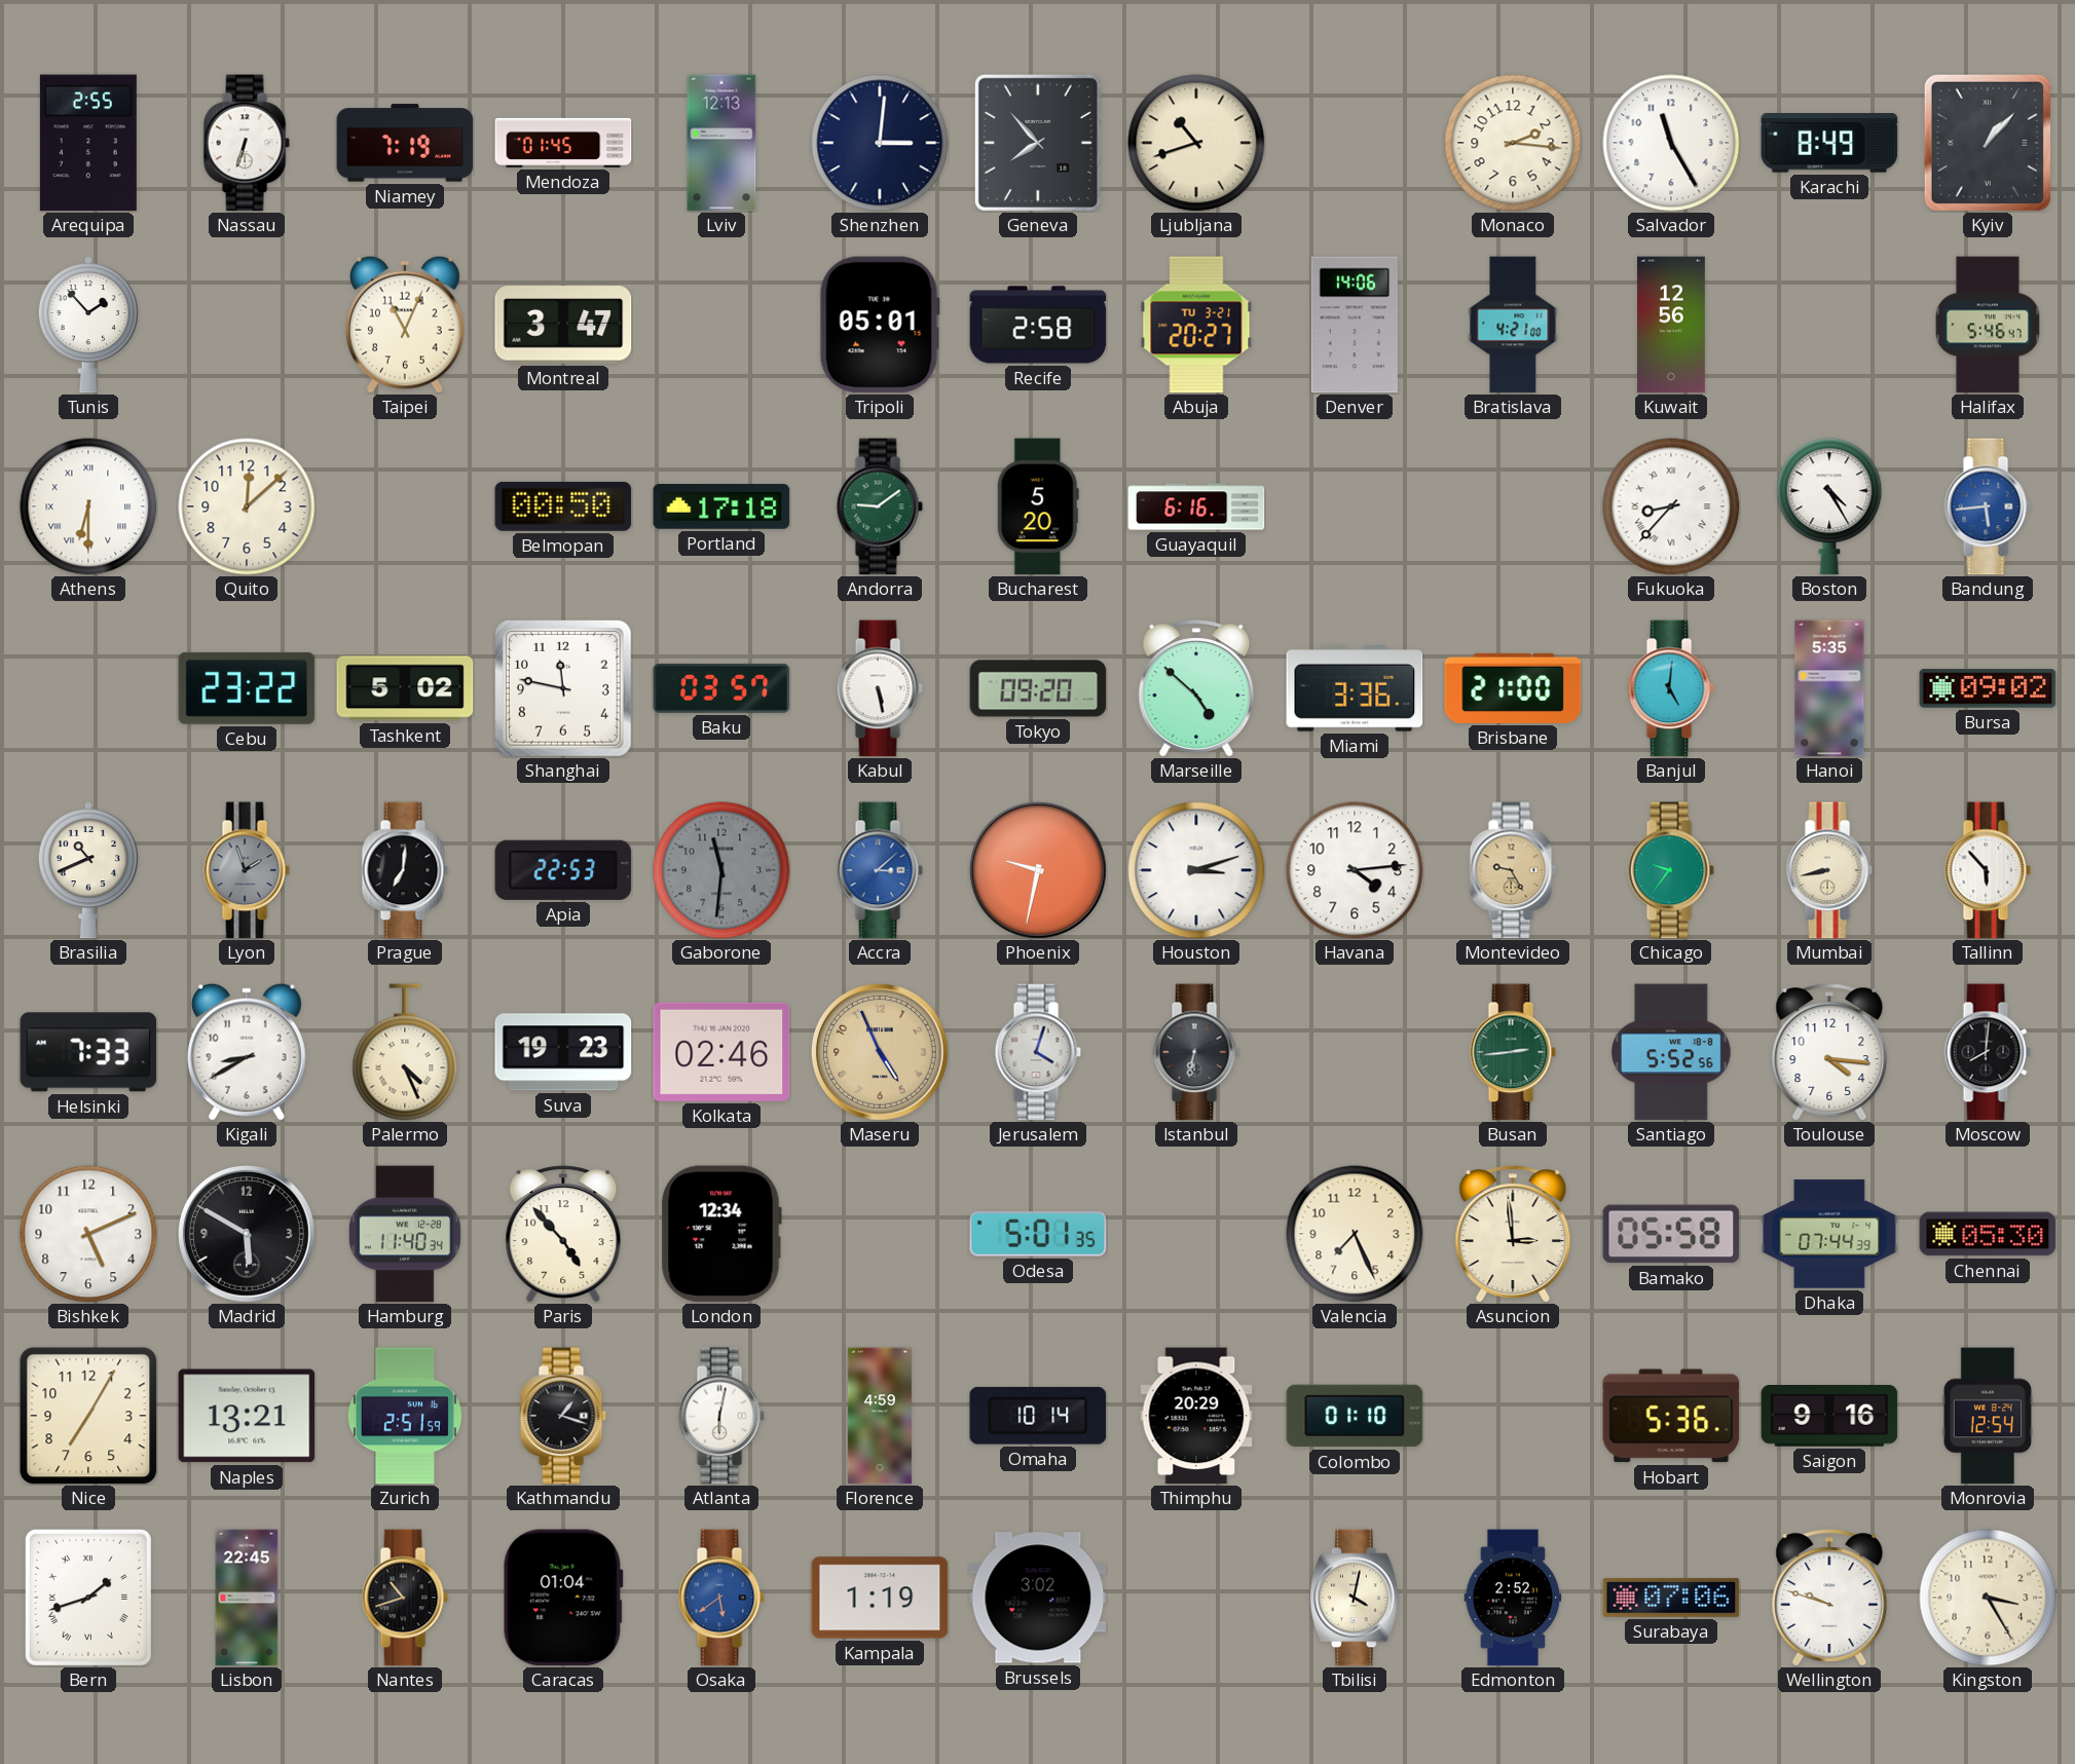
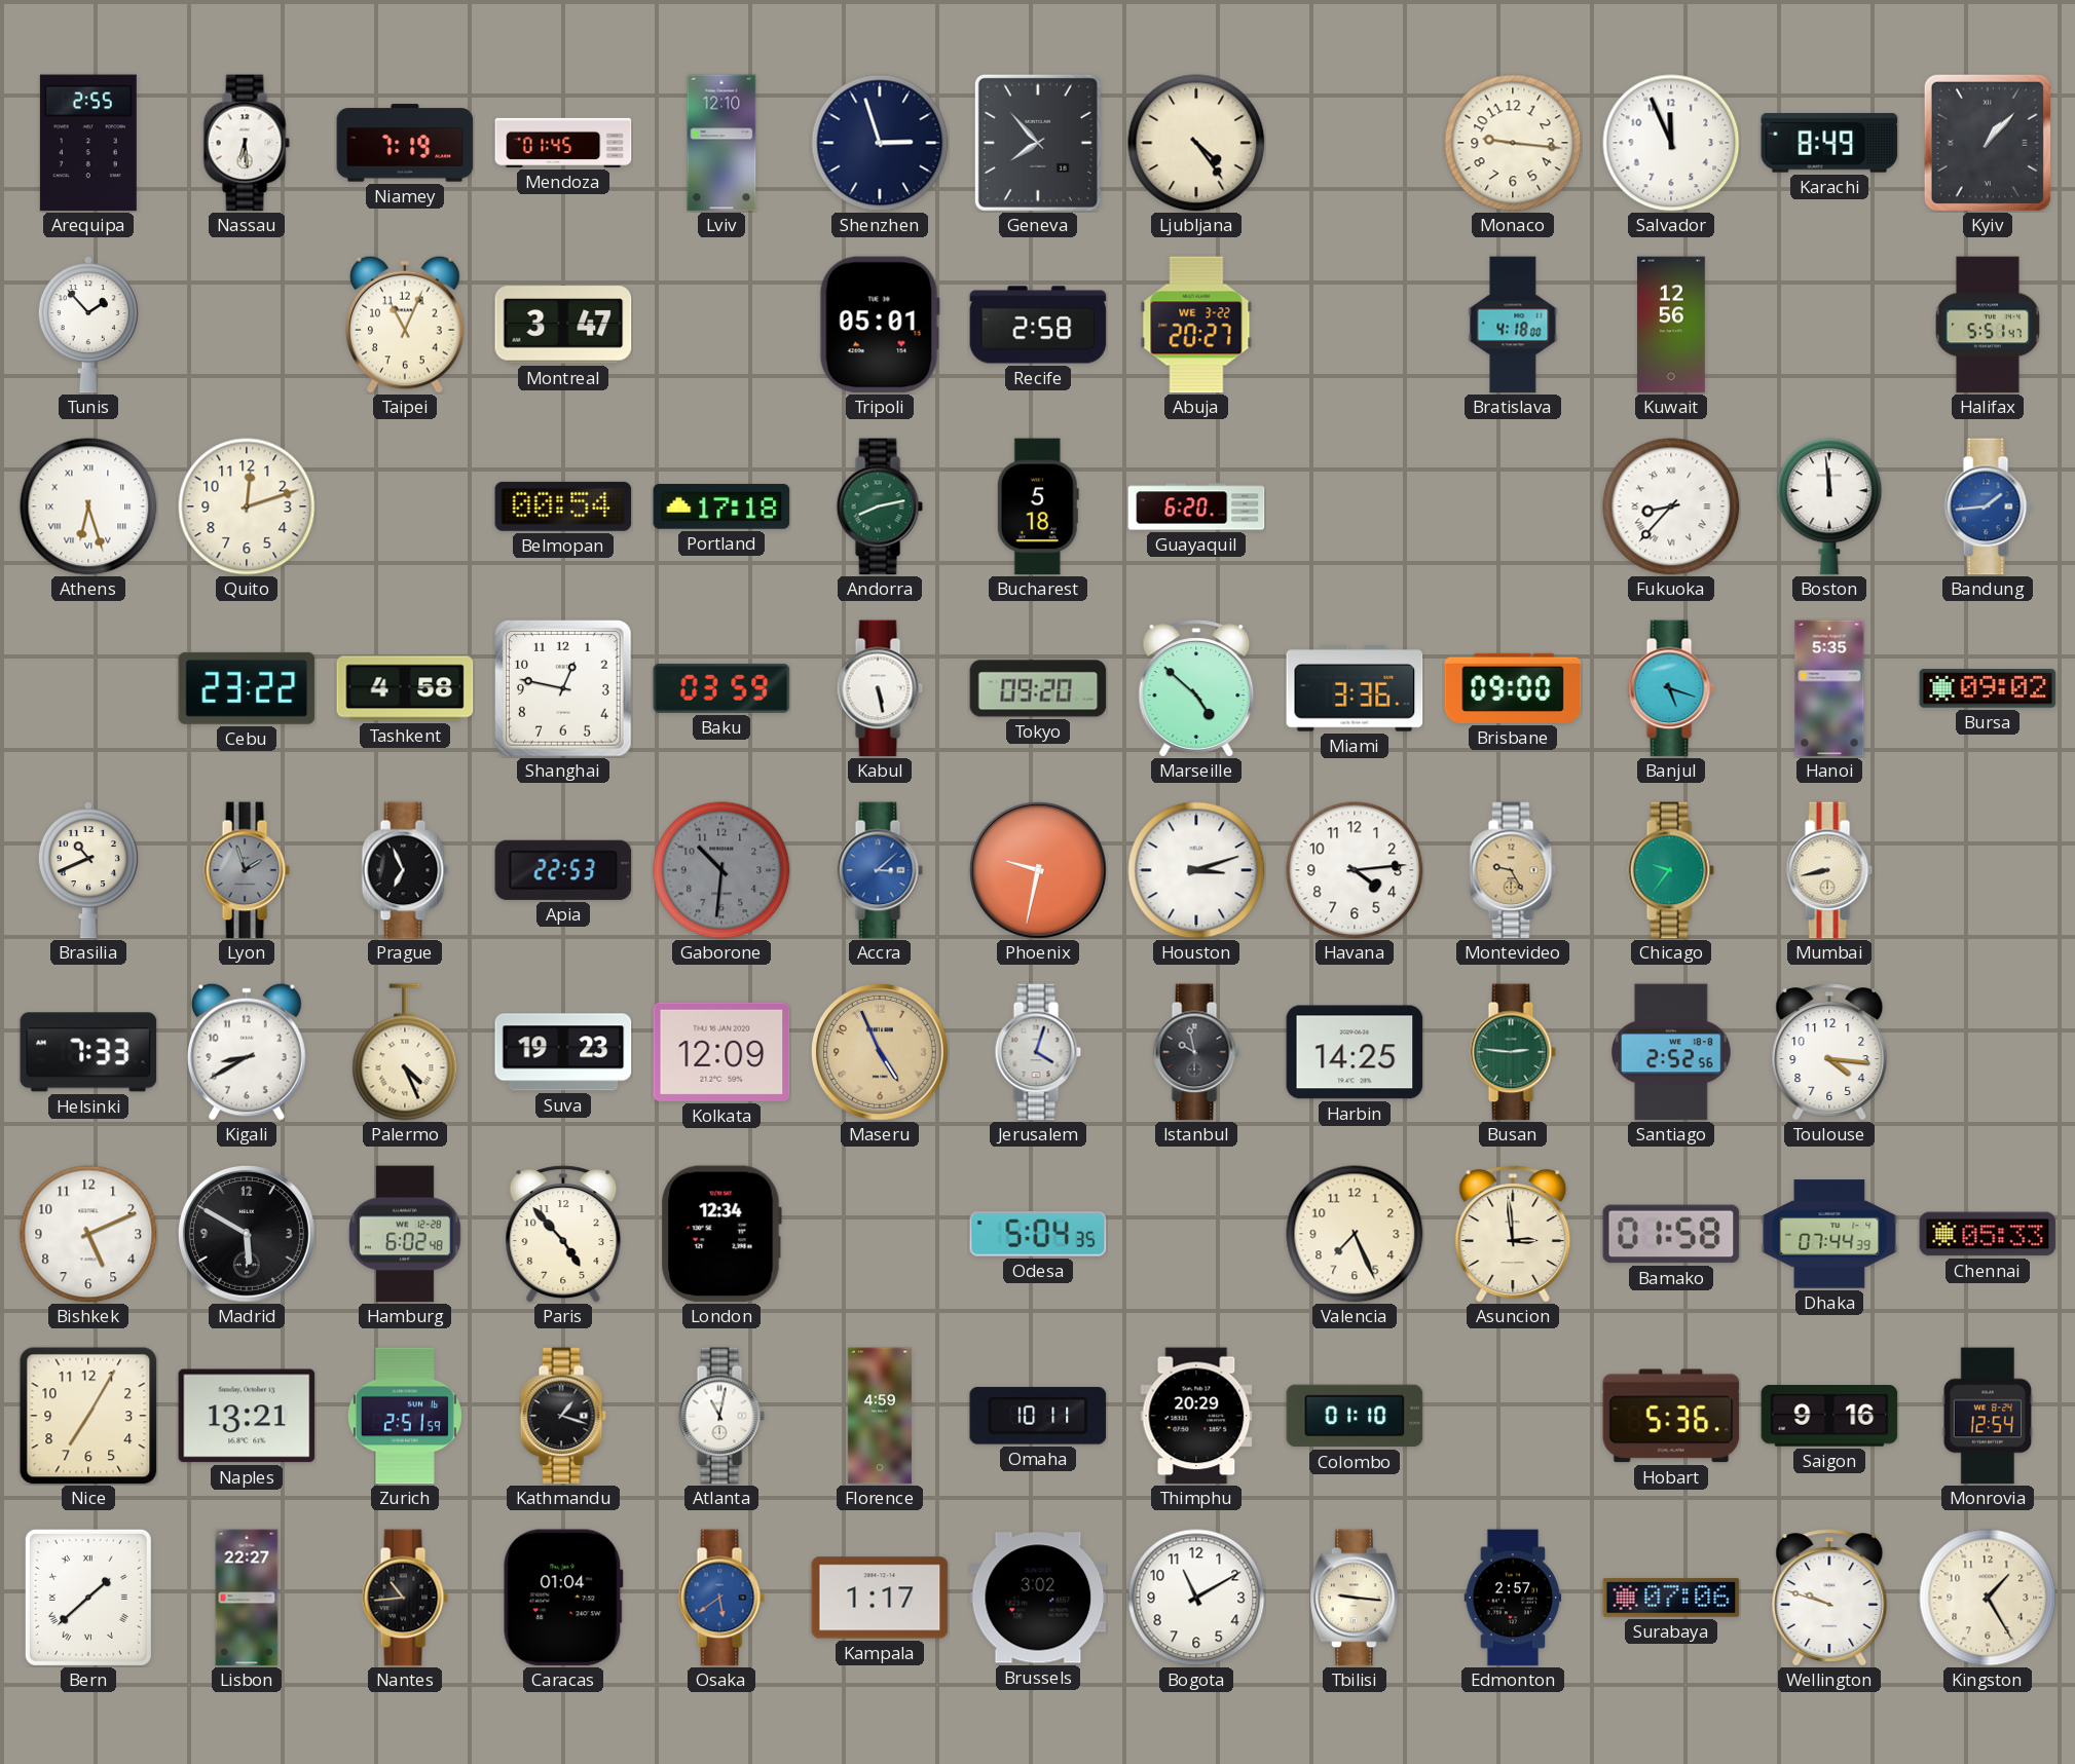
Nassau: 6:33 -> 6:29 (247, 143)
Lviv: 12:13 -> 12:10 (721, 143)
Shenzhen: 3:01 -> 2:57 (880, 143)
Ljubljana: 10:42 -> 4:24 (1196, 143)
Monaco: 2:16 -> 9:16 (1513, 143)
Salvador: 11:25 -> 11:56 (1671, 143)
Abuja date: TU 3-21 -> WE 3-22 (1196, 325)
Denver: 14:06 -> none (1355, 325)
Bratislava: 4:21 -> 4:18 (1513, 325)
Halifax: 5:46 -> 5:51 (1988, 325)
Athens: 6:30 -> 6:27 (88, 506)
Quito: 12:08 -> 12:12 (247, 506)
Belmopan: 00:50 -> 00:54 (563, 506)
Andorra: 9:09 -> 8:13 (880, 506)
Bucharest: 5:20 -> 5:18 (1038, 506)
Guayaquil: 6:16 -> 6:20 (1196, 506)
Boston: 4:25 -> 11:59 (1829, 506)
Bandung: 5:44 -> 1:44 (1988, 506)
Tashkent: 5:02 -> 4:58 (405, 688)
Shanghai: 11:47 -> 12:47 (564, 689)
Baku: 03:57 -> 03:59 (721, 688)
Brisbane: 21:00 -> 09:00 (1513, 688)
Banjul: 5:01 -> 5:18 (1671, 688)
Prague: 7:01 -> 6:56 (405, 870)
Gaborone: 11:31 -> 10:31 (721, 870)
Tallinn: 5:53 -> none (1988, 870)
Kolkata: 02:46 -> 12:09 (721, 1052)
Istanbul: 6:32 -> 9:58 (1196, 1052)
Harbin: none -> 14:25 (1355, 1052)
Busan: 2:44 -> 2:46 (1513, 1052)
Santiago: 5:52 -> 2:52 (1672, 1052)
Moscow: 8:01 -> none (1988, 1052)
Hamburg: 11:40 -> 6:02 (405, 1234)
Odesa: 5:01 -> 5:04 (1038, 1234)
Bamako: 05:58 -> 01:58 (1671, 1234)
Chennai: 05:30 -> 05:33 (1988, 1234)
Atlanta: 6:02 -> 11:02 (721, 1416)
Omaha: 10:14 -> 10:11 (1038, 1416)
Bern: 1:42 -> 1:38 (88, 1598)
Lisbon: 22:45 -> 22:27 (247, 1598)
Nantes: 10:42 -> 10:44 (405, 1598)
Kampala: 1:19 -> 1:17 (880, 1598)
Bogota: none -> 11:10 (1196, 1598)
Tbilisi: 4:02 -> 9:16 (1356, 1598)
Edmonton: 2:52 -> 2:57 (1513, 1598)
Kingston: 3:25 -> 1:25 (1988, 1598)
